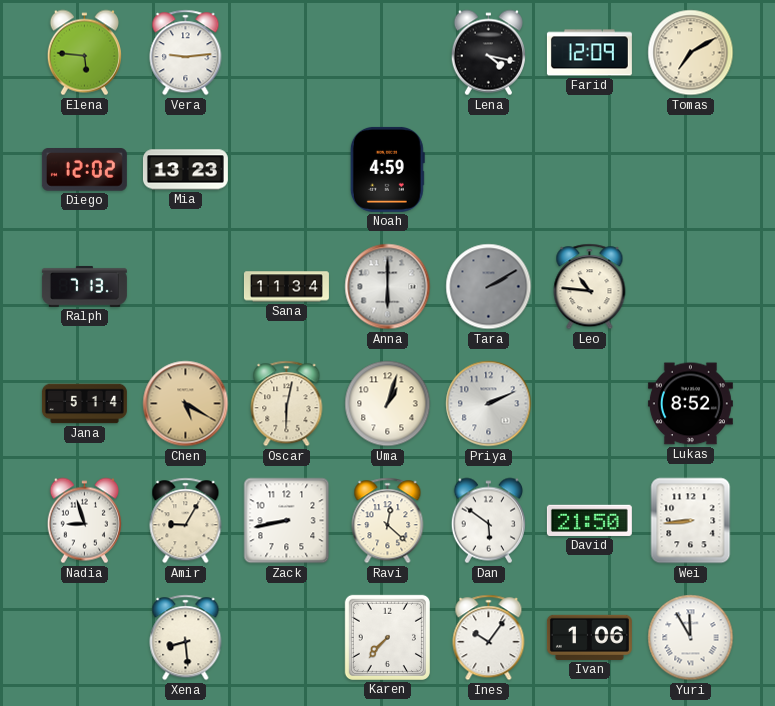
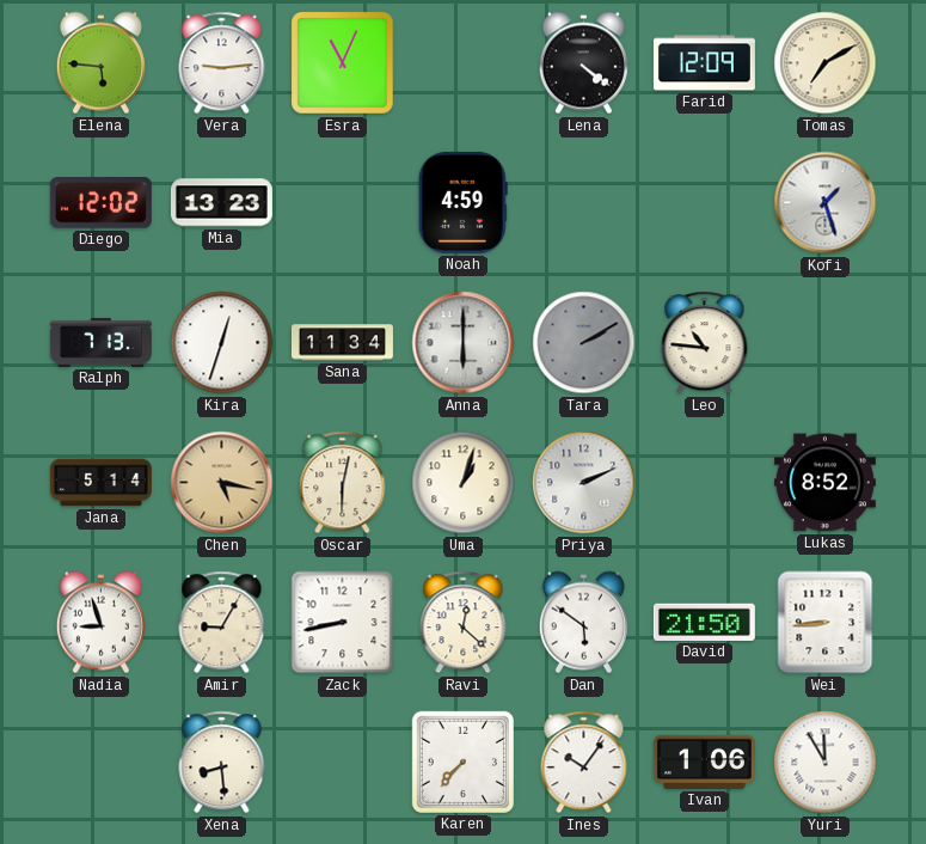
Esra: none -> 11:04 (343, 63)
Lena: 4:17 -> 4:21 (583, 63)
Kofi: none -> 1:27 (826, 203)
Kira: none -> 12:33 (222, 343)
Chen: 5:20 -> 5:17 (222, 483)
